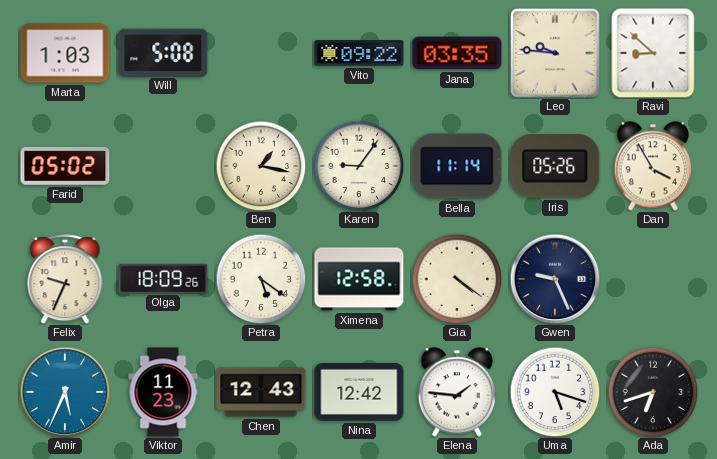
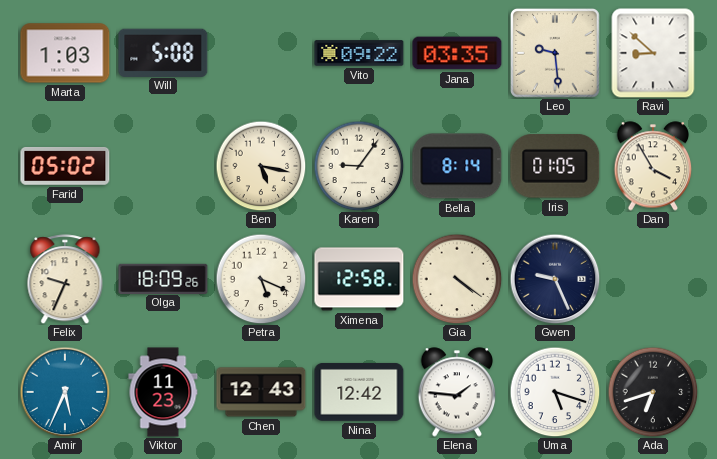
Leo: 9:46 -> 9:29 (555, 53)
Ben: 1:17 -> 5:17 (261, 166)
Bella: 11:14 -> 8:14 (457, 166)
Iris: 05:26 -> 01:05 (555, 167)
Petra: 5:21 -> 5:19 (261, 279)
